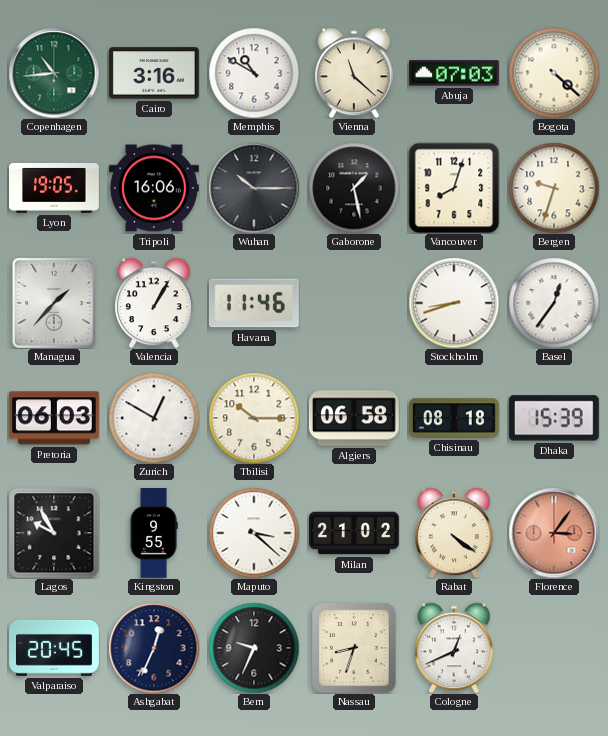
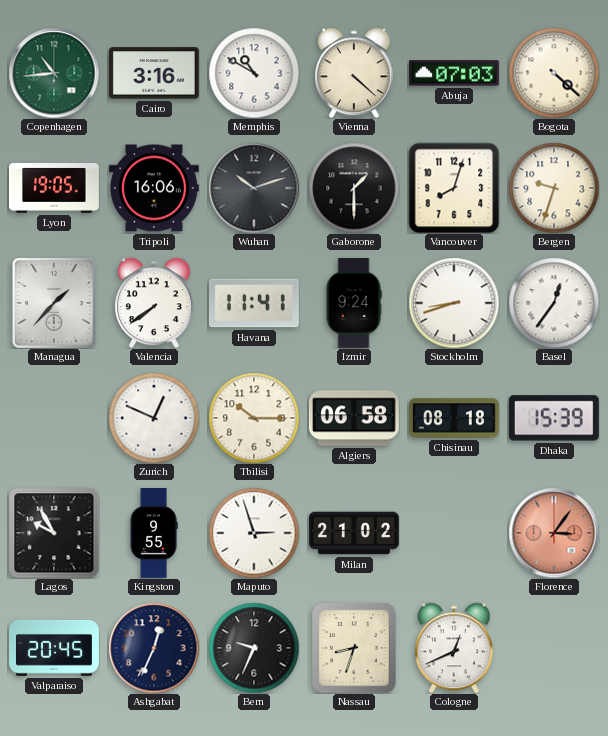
Vienna: 11:22 -> 4:22 (355, 73)
Wuhan: 10:15 -> 10:12 (254, 188)
Gaborone: 1:28 -> 1:30 (354, 188)
Valencia: 1:05 -> 7:39 (155, 303)
Havana: 11:46 -> 11:41 (254, 303)
Izmir: none -> 9:24 (354, 304)
Pretoria: 06:03 -> none (54, 418)
Zurich: 12:50 -> 12:49 (154, 418)
Maputo: 3:22 -> 2:57 (254, 533)
Rabat: 4:21 -> none (455, 533)
